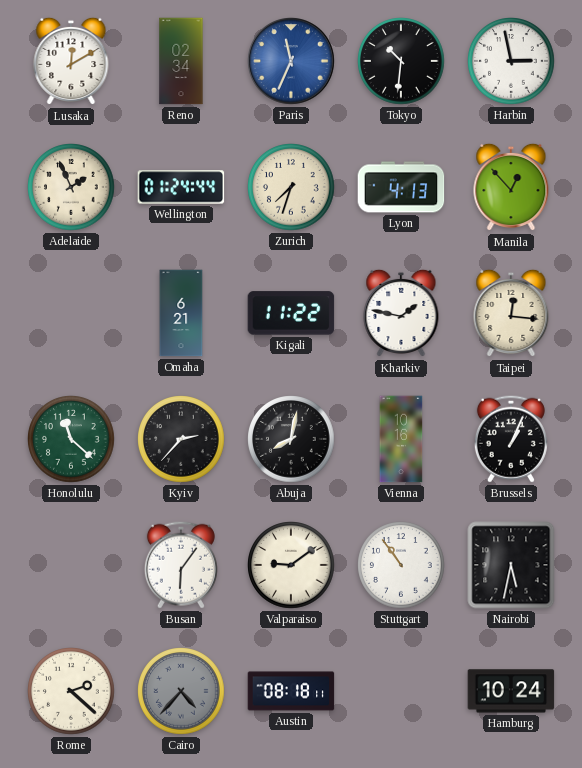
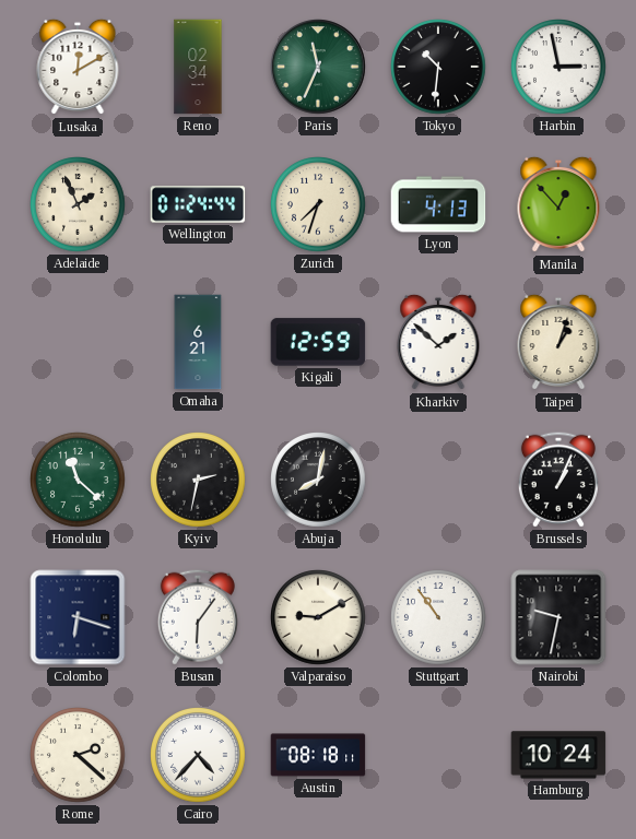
Paris dial: blue -> green (318, 67)
Kigali: 11:22 -> 12:59 (318, 342)
Kharkiv: 1:47 -> 1:52 (438, 342)
Taipei: 12:16 -> 1:03 (558, 342)
Kyiv: 2:37 -> 2:32 (198, 480)
Vienna: 10:16 -> none (401, 439)
Colombo: none -> 6:18 (78, 617)
Valparaiso: 9:09 -> 9:10 (318, 617)
Nairobi: 5:32 -> 9:32 (558, 617)
Cairo dial: grey -> white (198, 755)
